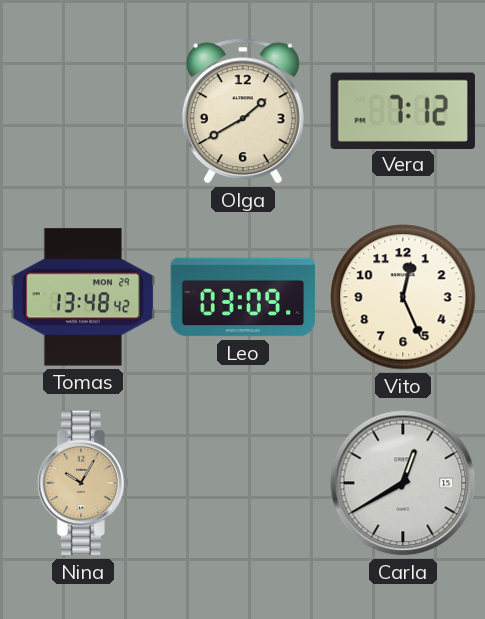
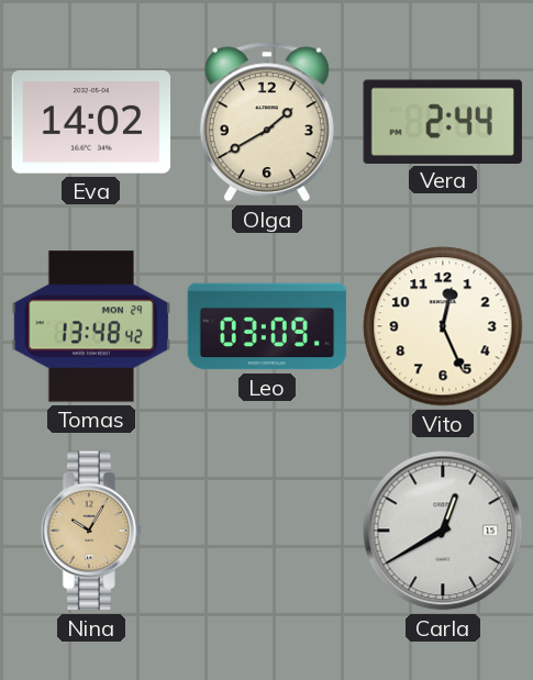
Eva: none -> 14:02 (91, 123)
Vera: 7:12 -> 2:44 (443, 121)
